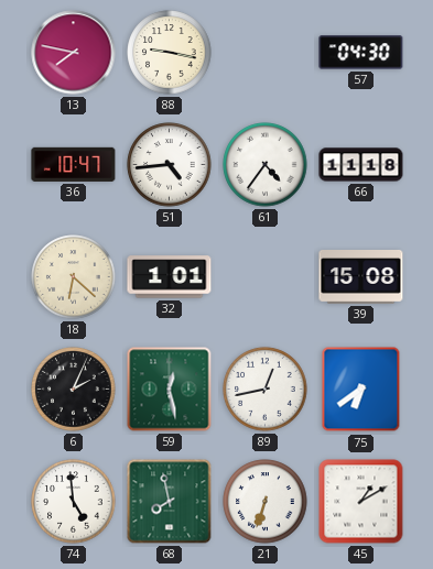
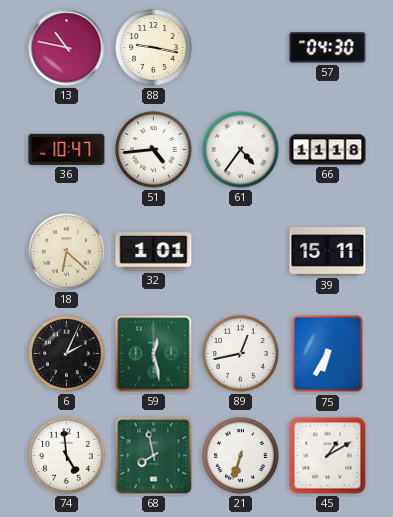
13: 7:47 -> 10:47 (67, 48)
39: 15:08 -> 15:11 (328, 252)
75: 6:39 -> 6:35 (328, 354)
